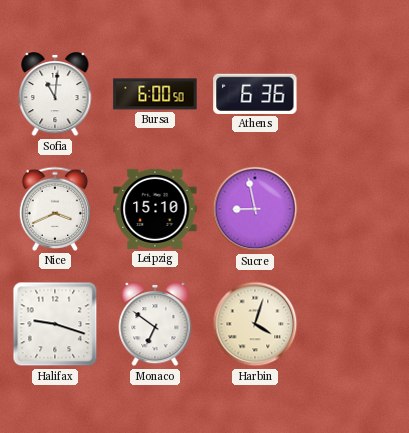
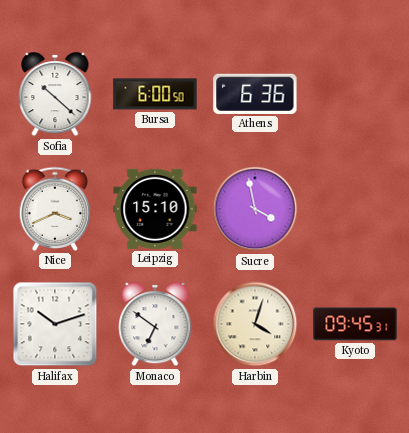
Sofia: 11:01 -> 10:22 (55, 94)
Sucre: 8:58 -> 3:58 (255, 209)
Halifax: 9:18 -> 10:12 (55, 324)
Kyoto: none -> 09:45 (355, 324)
